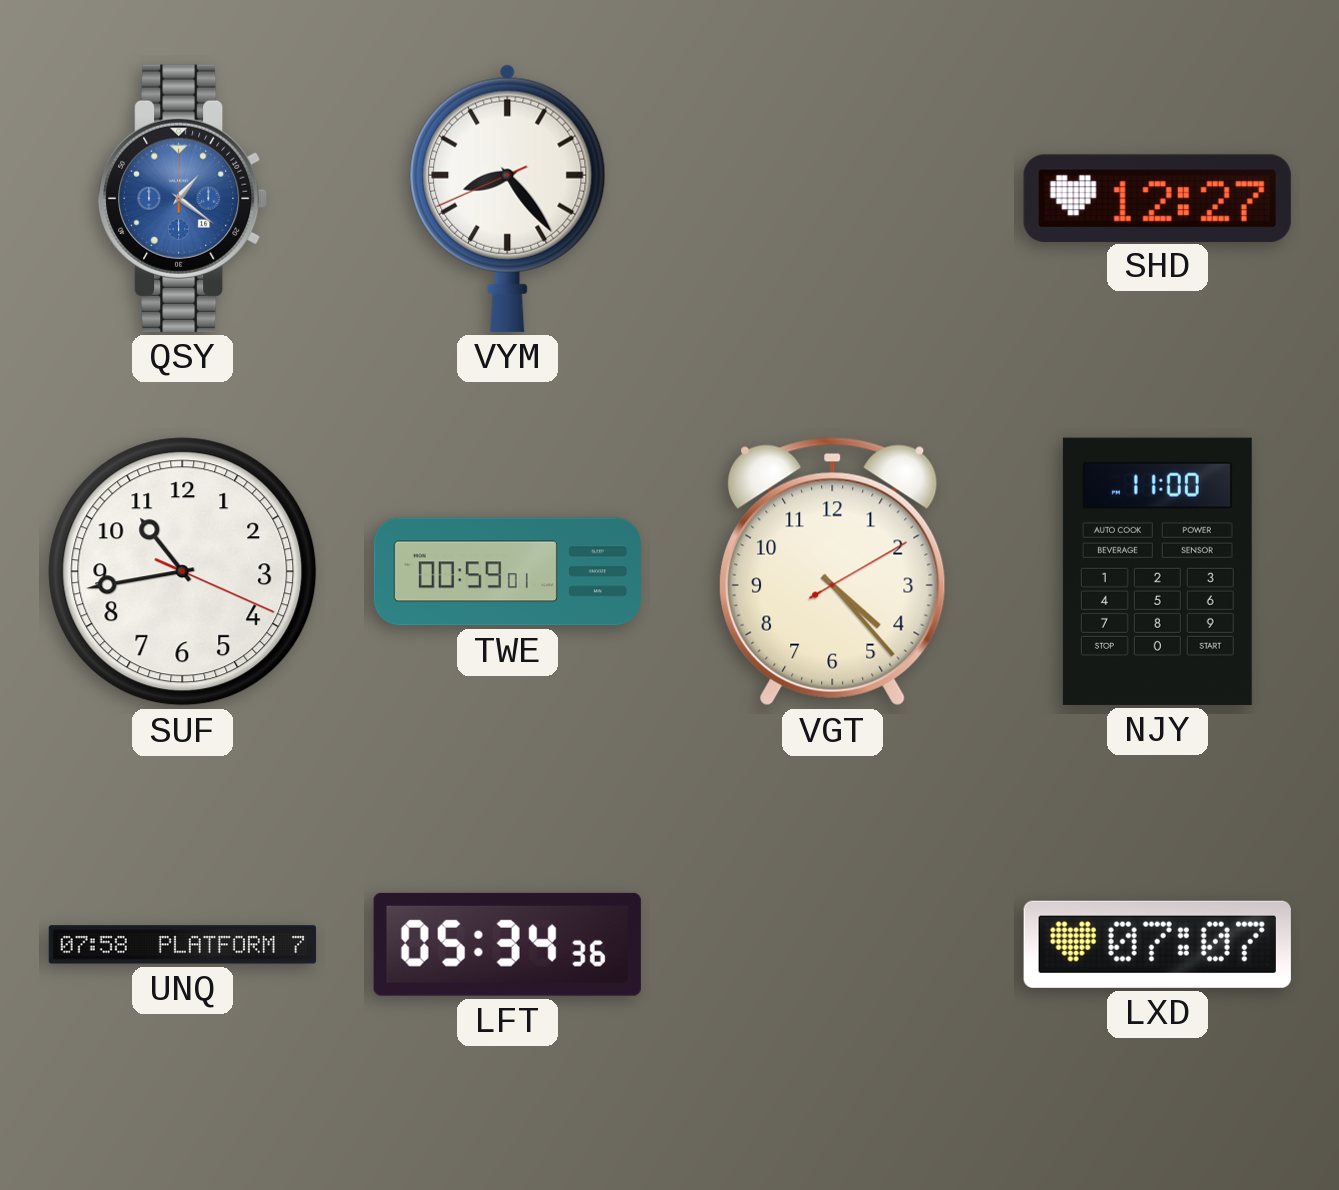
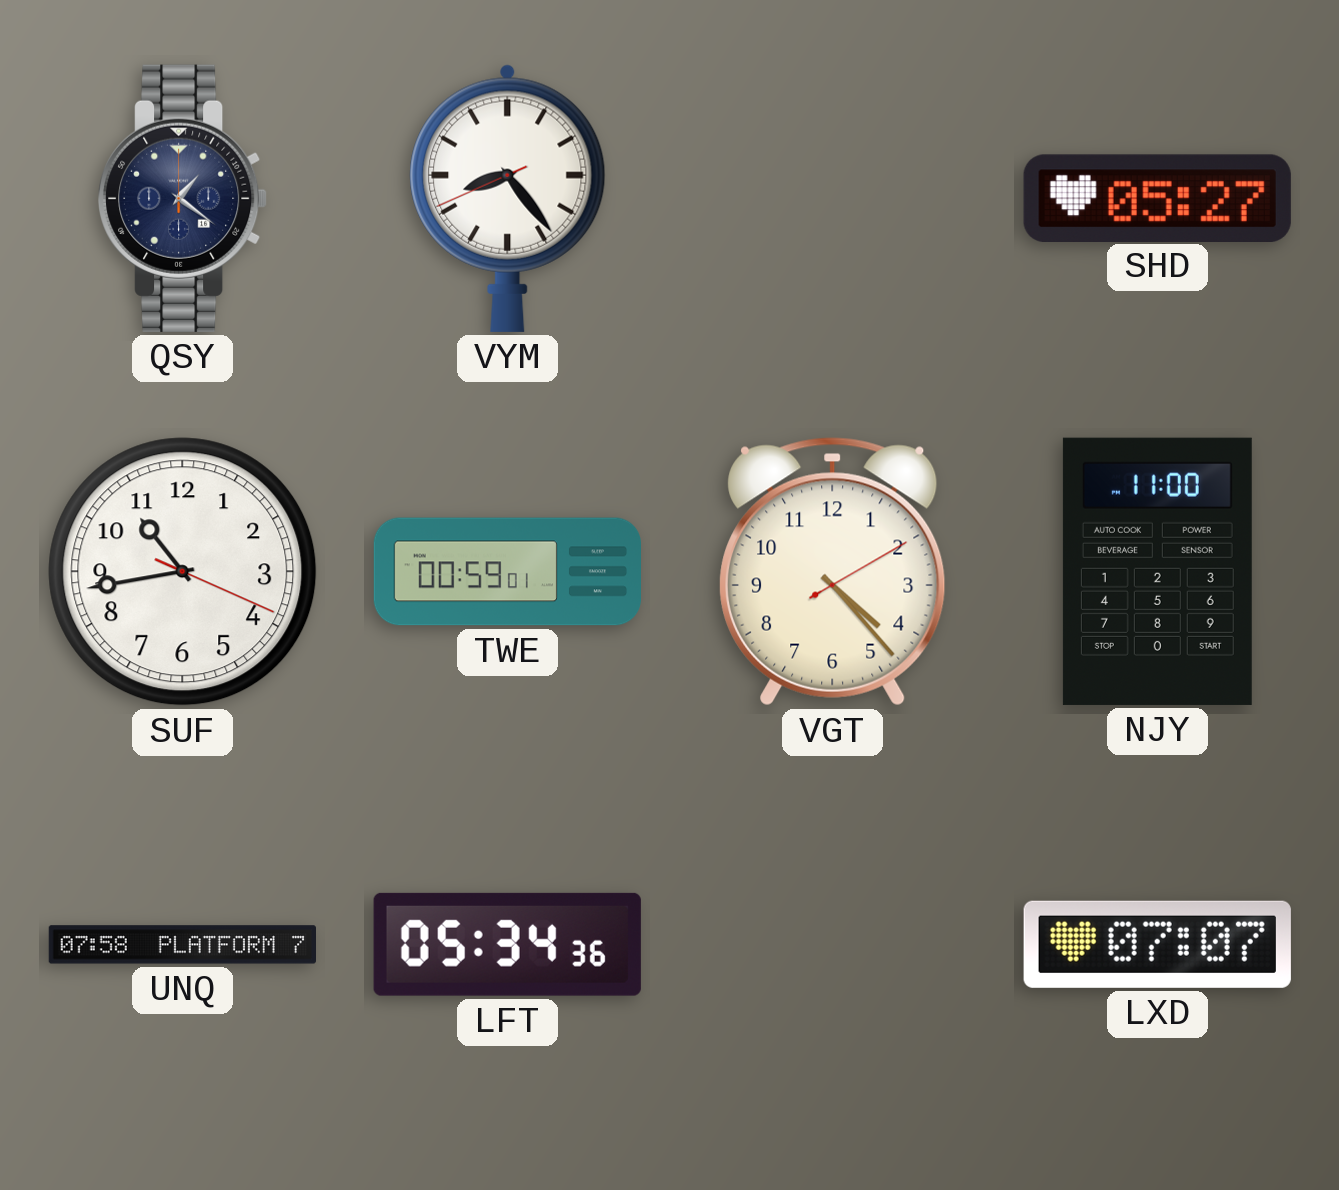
QSY dial: blue -> navy (184, 198)
SHD: 12:27 -> 05:27 (1157, 198)
